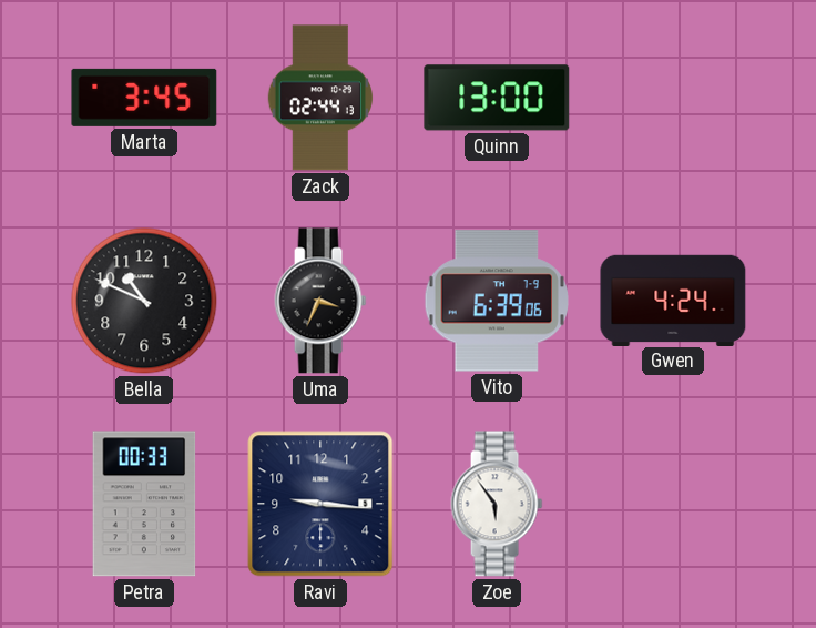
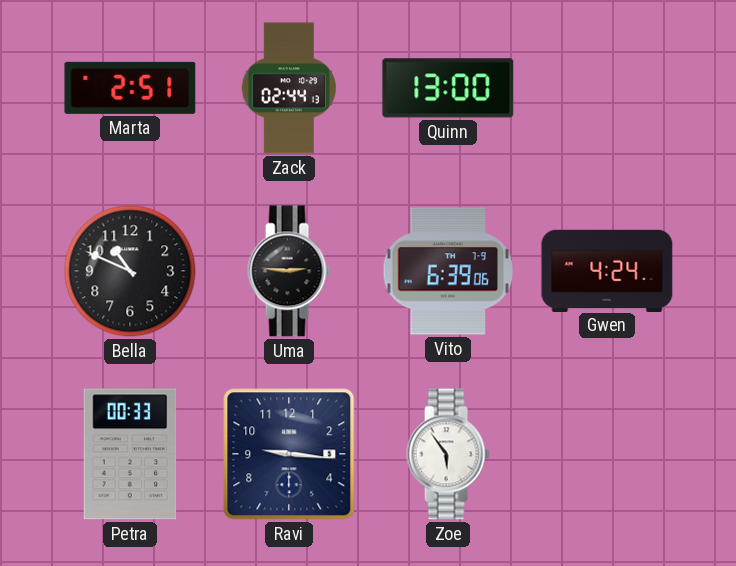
Marta: 3:45 -> 2:51 (130, 88)
Uma: 3:34 -> 2:46 (289, 271)
